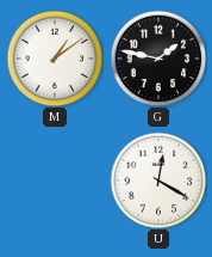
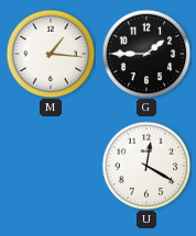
M: 1:09 -> 1:16 (51, 54)
G: 1:47 -> 1:45 (146, 54)
